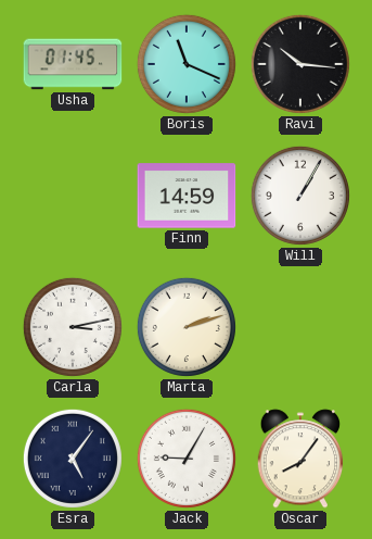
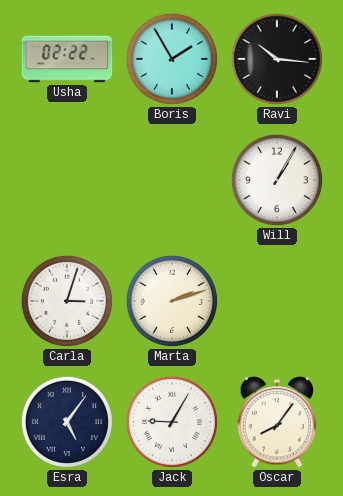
Usha: 01:45 -> 02:22 (67, 59)
Boris: 11:19 -> 1:55 (172, 59)
Finn: 14:59 -> none (187, 196)
Carla: 3:13 -> 3:03 (67, 301)
